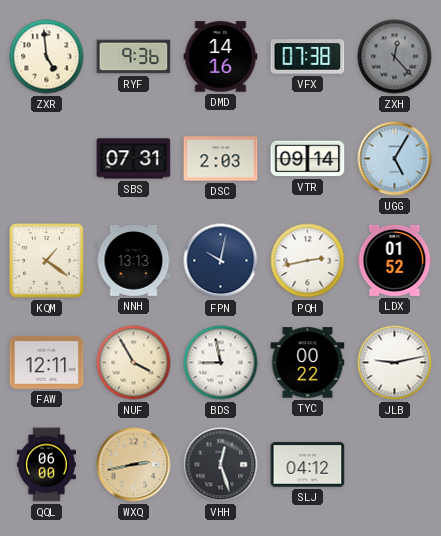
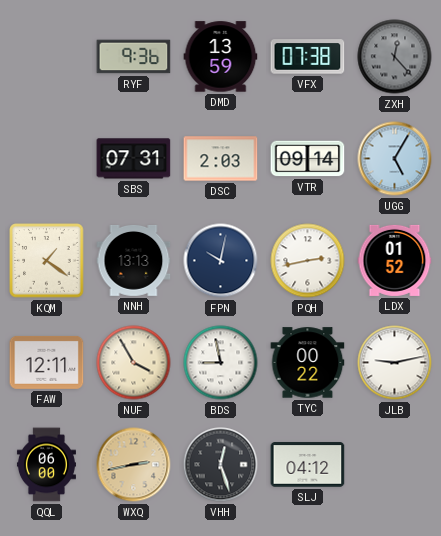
ZXR: 4:59 -> none (47, 57)
DMD: 14:16 -> 13:59 (221, 57)
